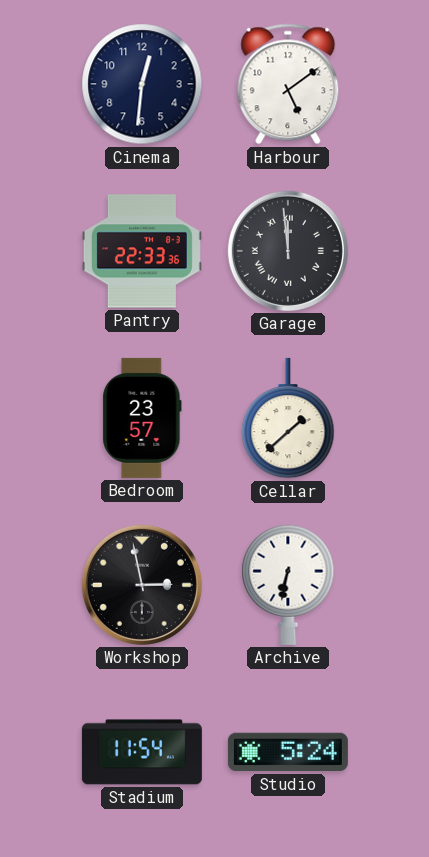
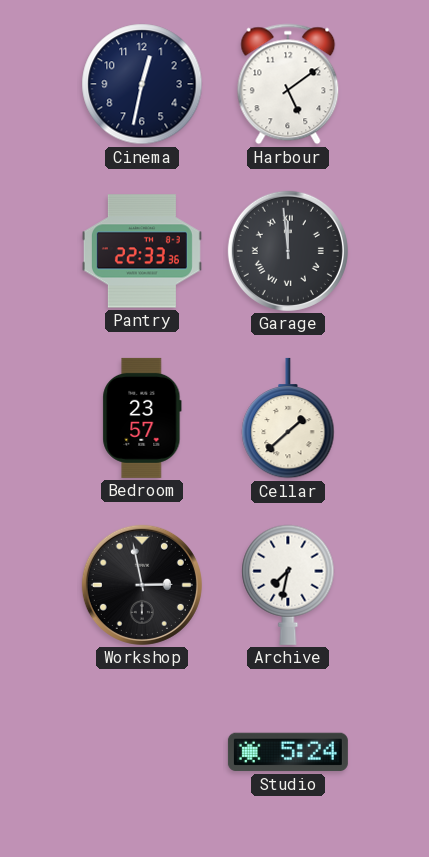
Cinema: 12:31 -> 12:32 (142, 84)
Archive: 6:32 -> 7:32 (288, 585)
Stadium: 11:54 -> none (142, 752)
